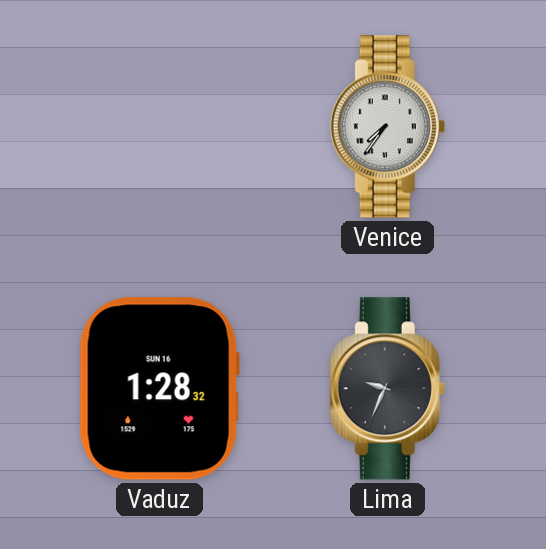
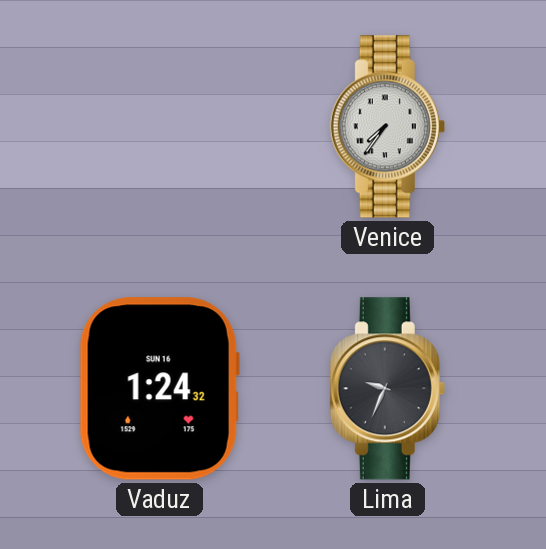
Vaduz: 1:28 -> 1:24 (159, 389)
